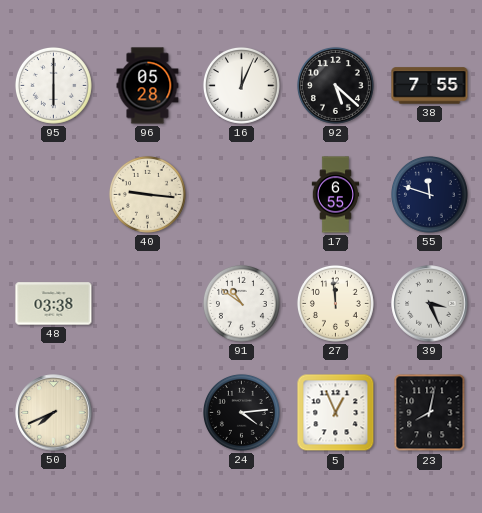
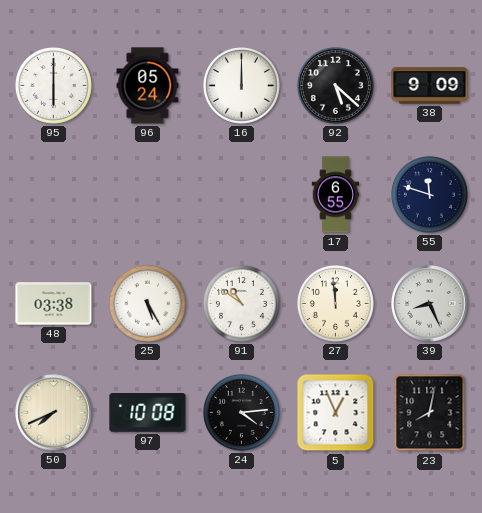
96: 05:28 -> 05:24 (148, 86)
16: 12:04 -> 12:00 (241, 85)
38: 7:55 -> 9:09 (430, 86)
40: 9:16 -> none (147, 194)
25: none -> 5:25 (147, 303)
39: 3:26 -> 8:26 (430, 304)
97: none -> 10:08 (148, 413)
